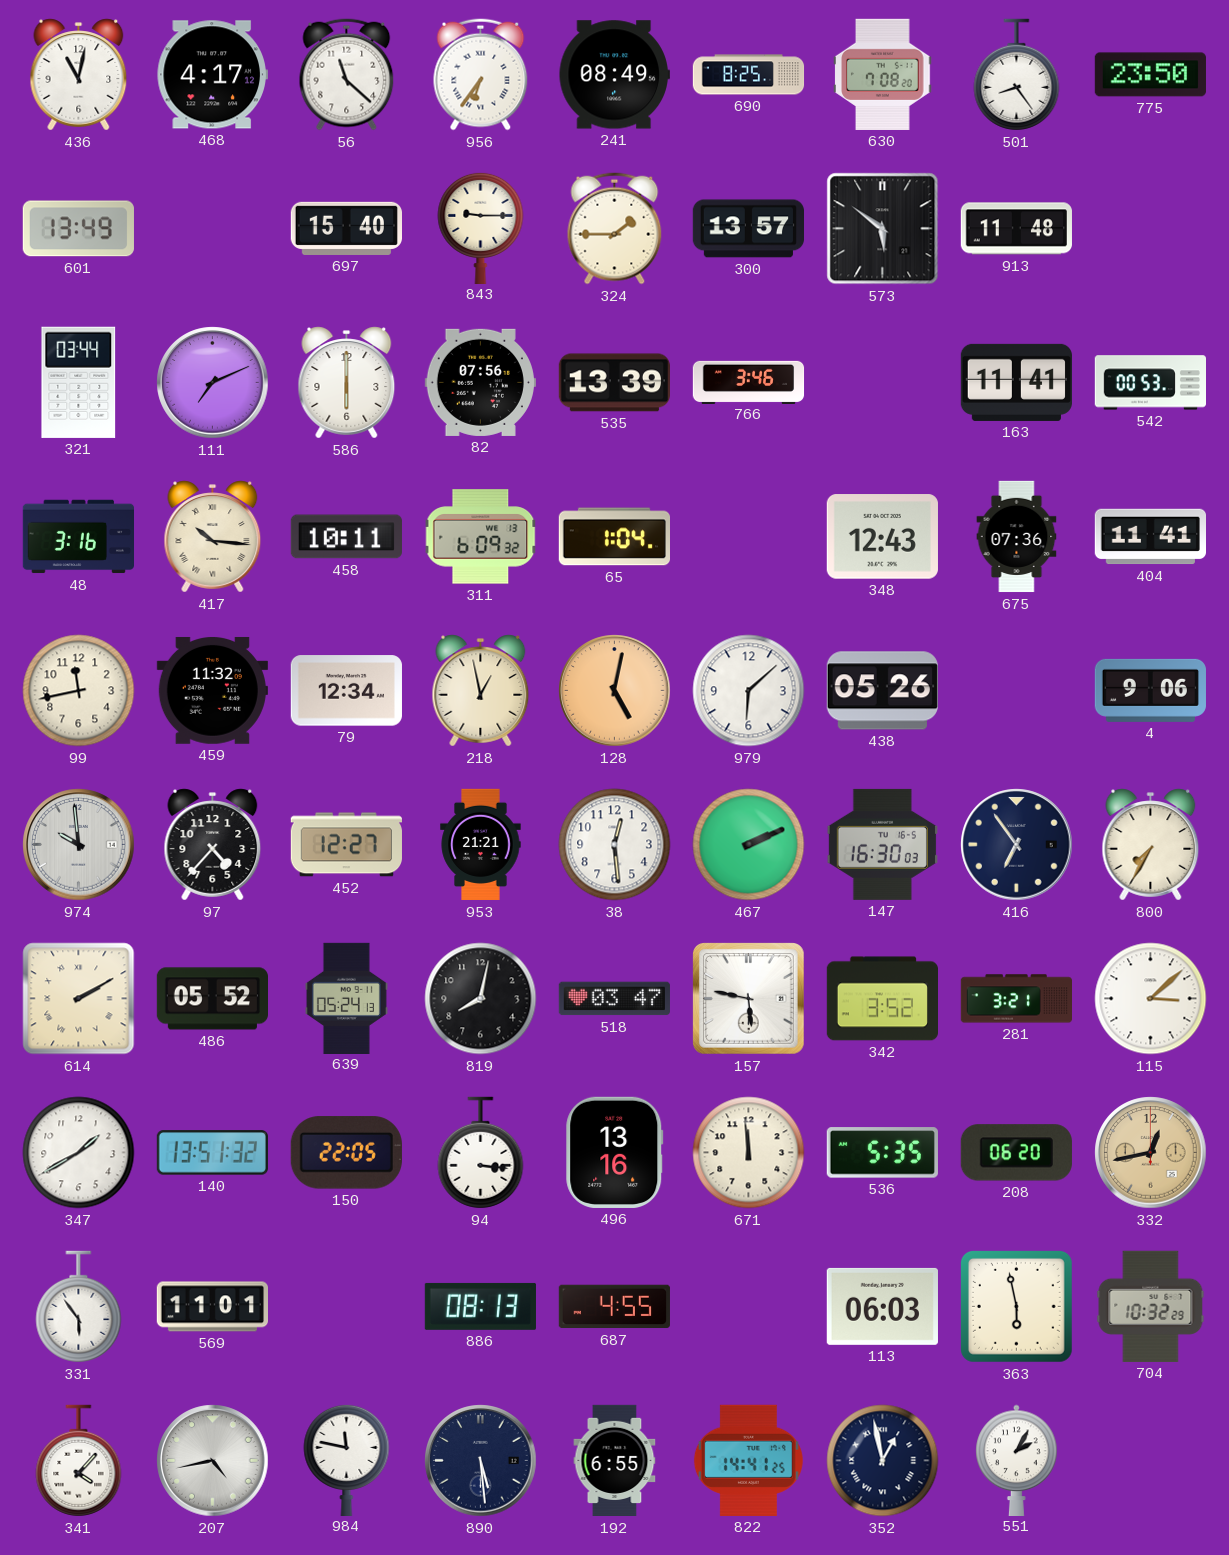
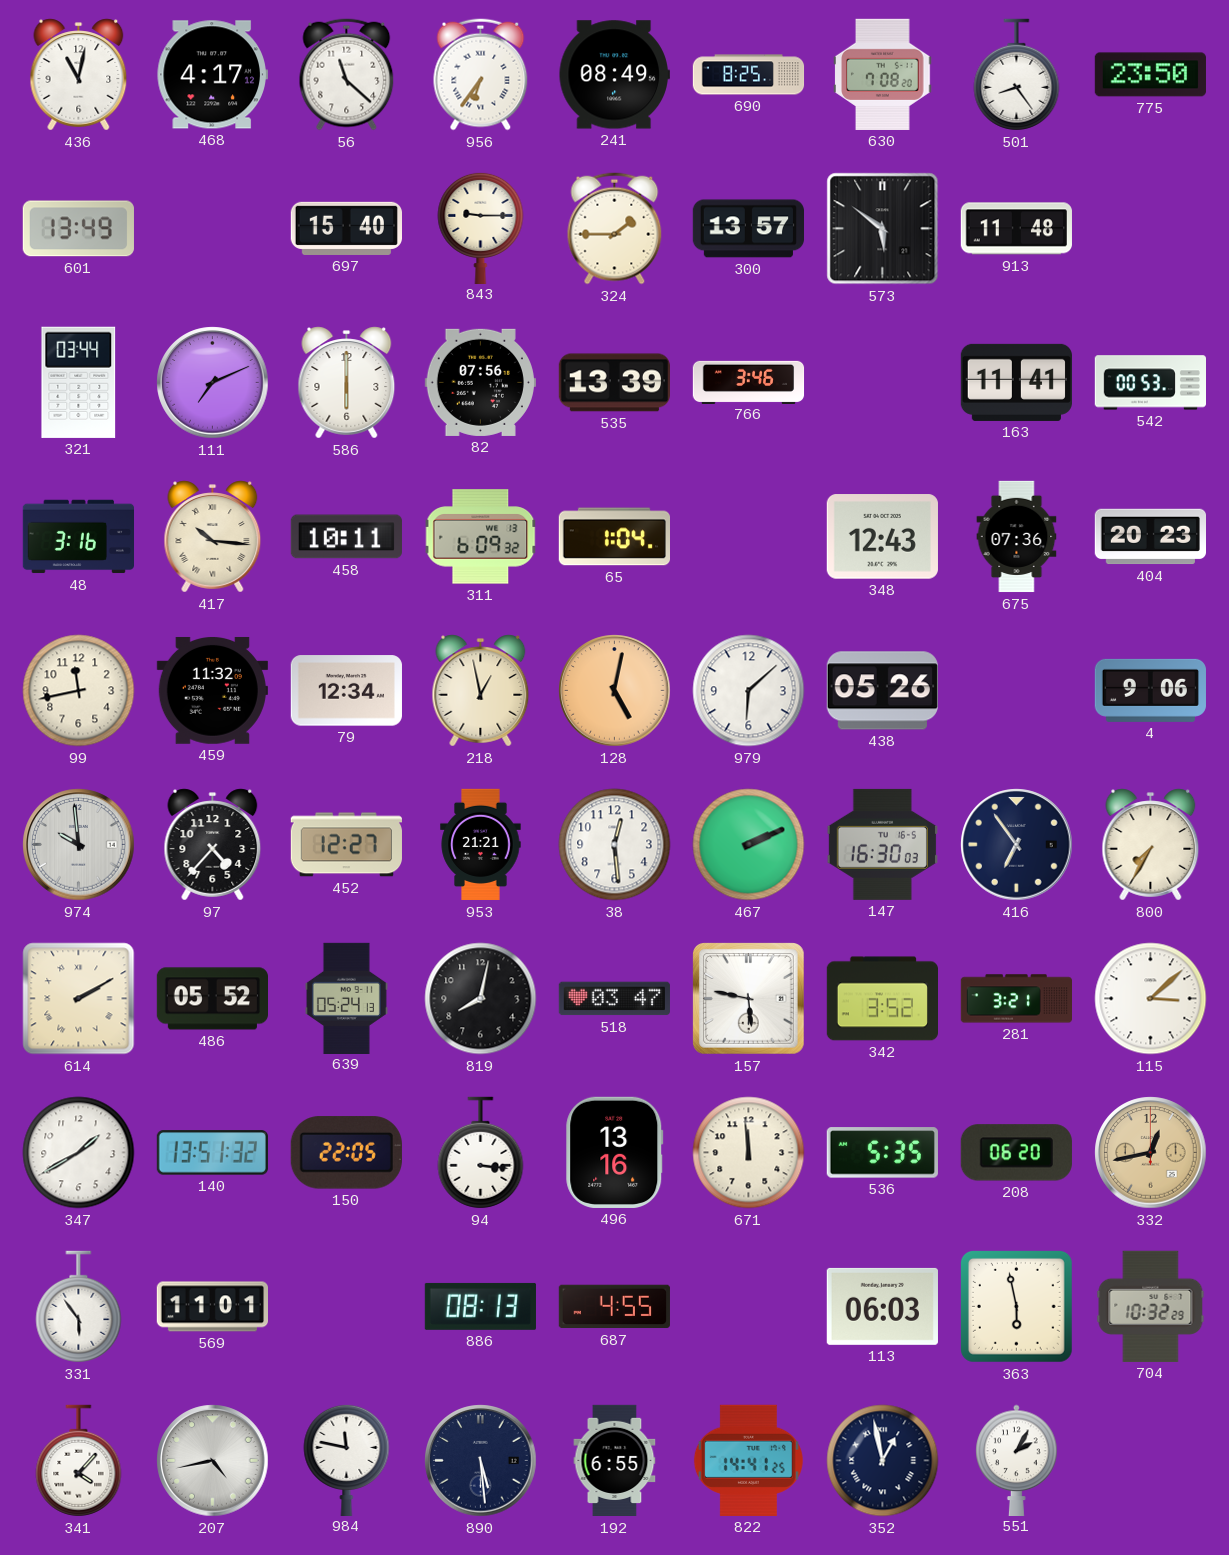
404: 11:41 -> 20:23 (1150, 537)
